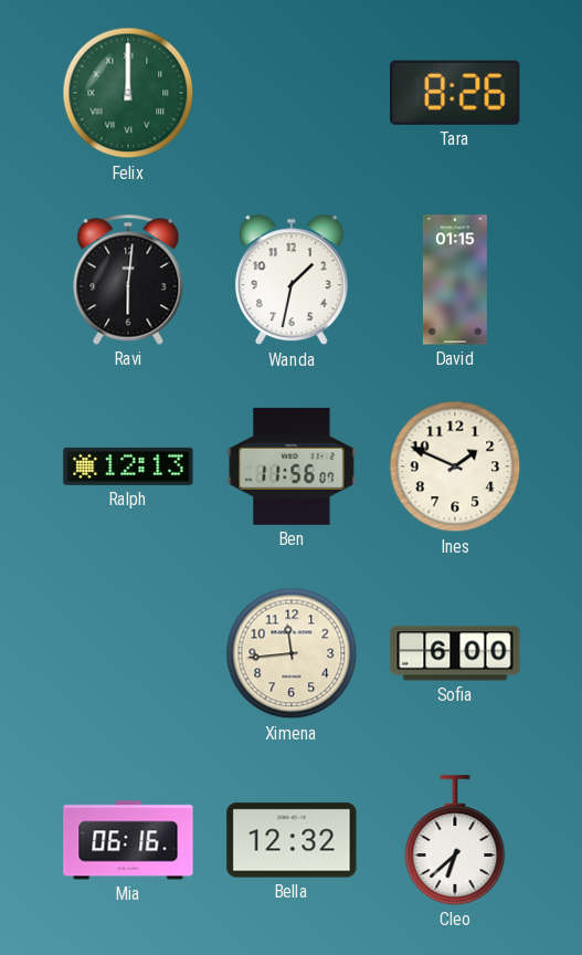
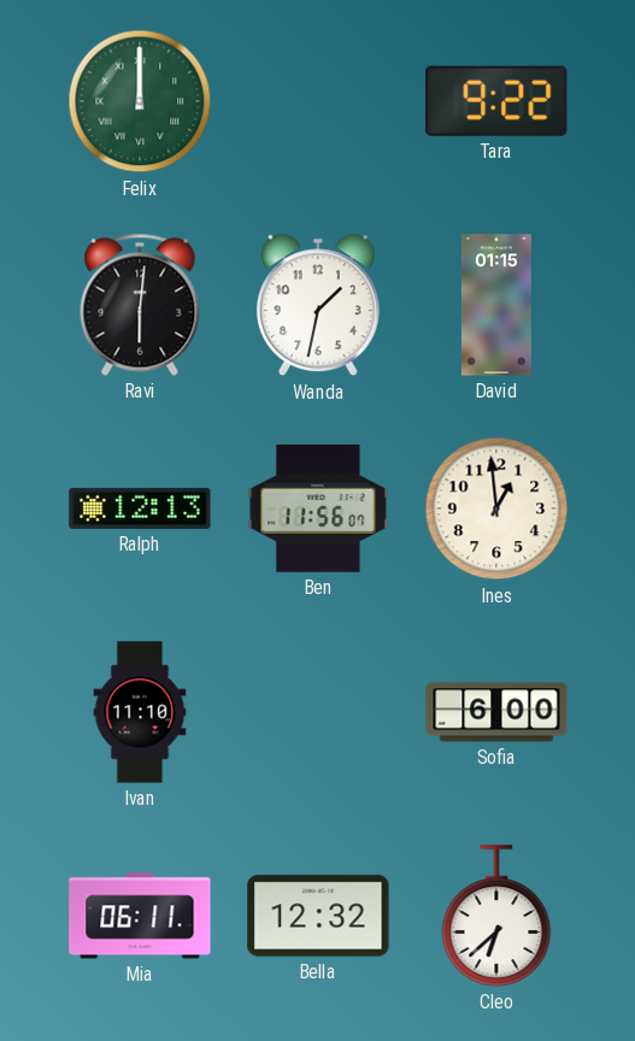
Tara: 8:26 -> 9:22 (496, 101)
Ines: 1:49 -> 12:59 (496, 508)
Ivan: none -> 11:10 (140, 712)
Ximena: 11:44 -> none (292, 653)
Mia: 06:16 -> 06:11 (140, 916)
